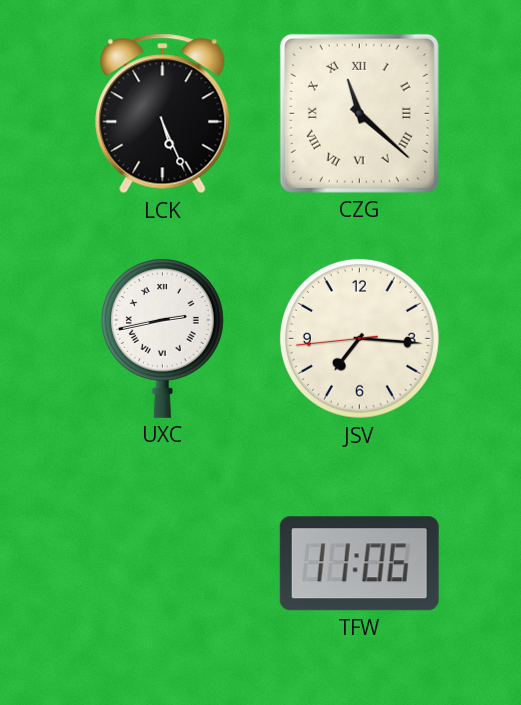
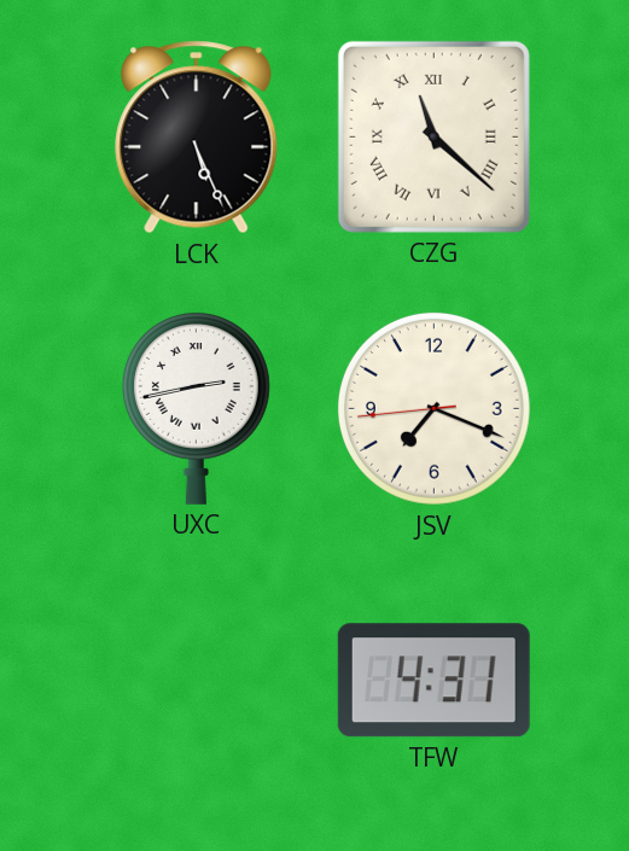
JSV: 7:15 -> 7:18 (433, 408)
TFW: 11:06 -> 4:31 (433, 681)
